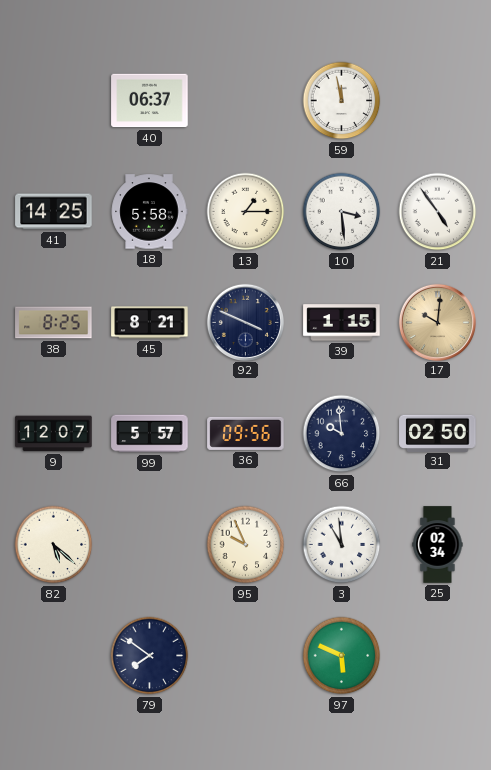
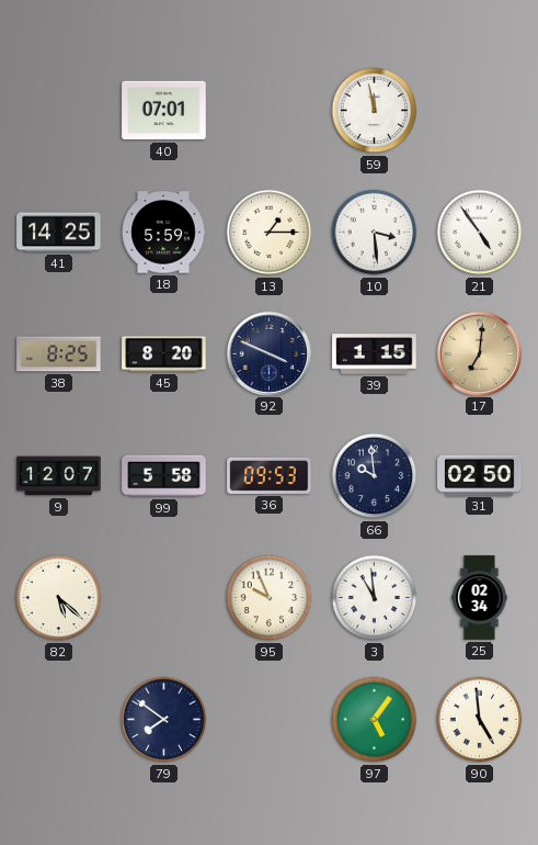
40: 06:37 -> 07:01 (164, 111)
18: 5:58 -> 5:59 (163, 233)
45: 8:21 -> 8:20 (164, 354)
17: 10:01 -> 7:01 (479, 353)
99: 5:57 -> 5:58 (164, 476)
36: 09:56 -> 09:53 (270, 475)
97: 5:49 -> 5:06 (375, 720)
90: none -> 4:59 (480, 720)
